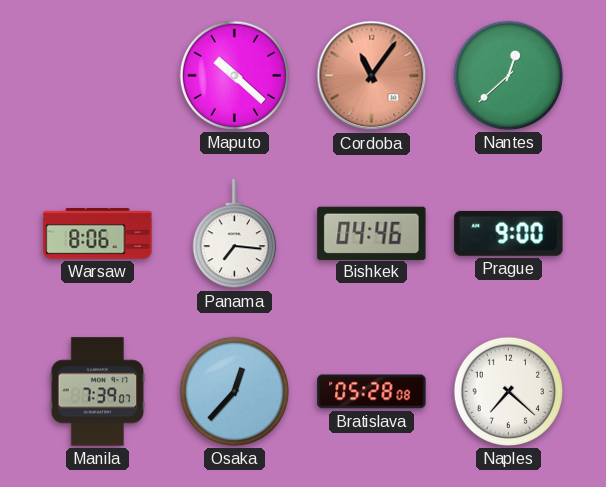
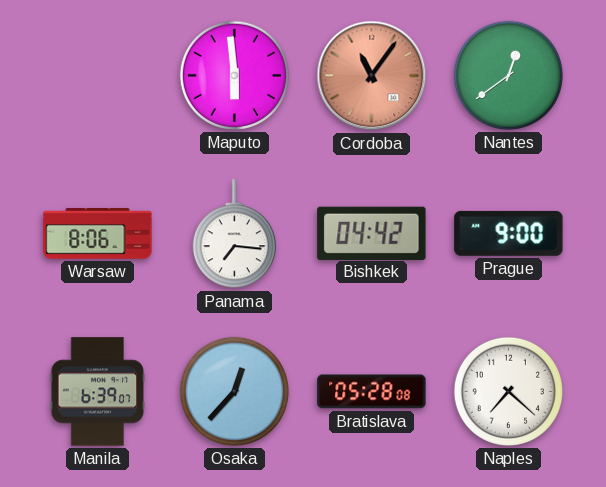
Maputo: 10:22 -> 5:59 (234, 75)
Nantes: 12:38 -> 12:39 (508, 75)
Bishkek: 04:46 -> 04:42 (372, 233)
Manila: 7:39 -> 6:39 (98, 392)
